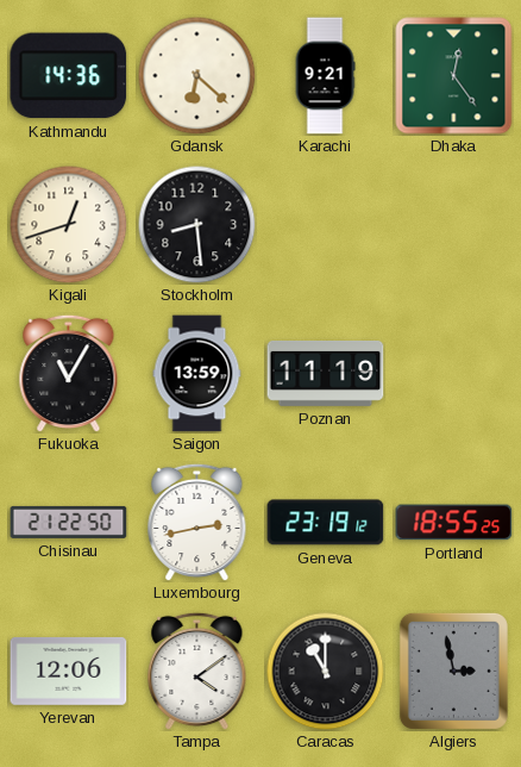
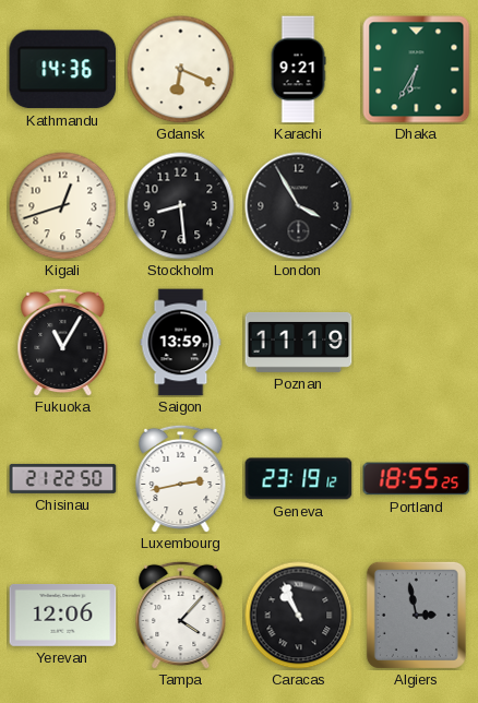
Gdansk: 6:22 -> 6:19 (181, 70)
Dhaka: 12:24 -> 6:35 (417, 70)
London: none -> 3:55 (299, 206)
Tampa: 4:09 -> 4:07 (181, 615)
Caracas: 11:00 -> 10:56 (299, 616)
